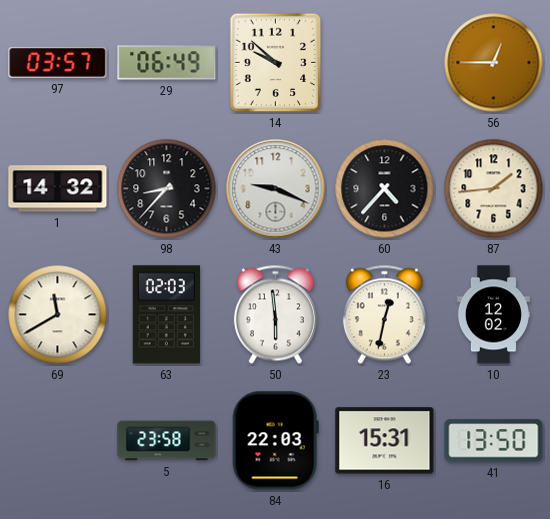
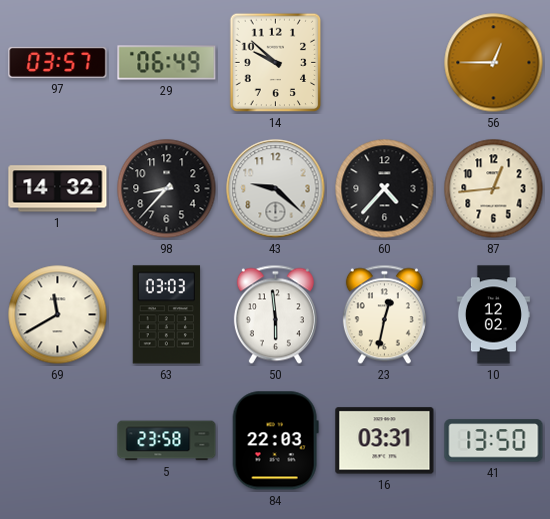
43: 9:19 -> 9:22 (276, 189)
87: 1:44 -> 12:44 (494, 189)
63: 02:03 -> 03:03 (167, 315)
16: 15:31 -> 03:31 (385, 441)
